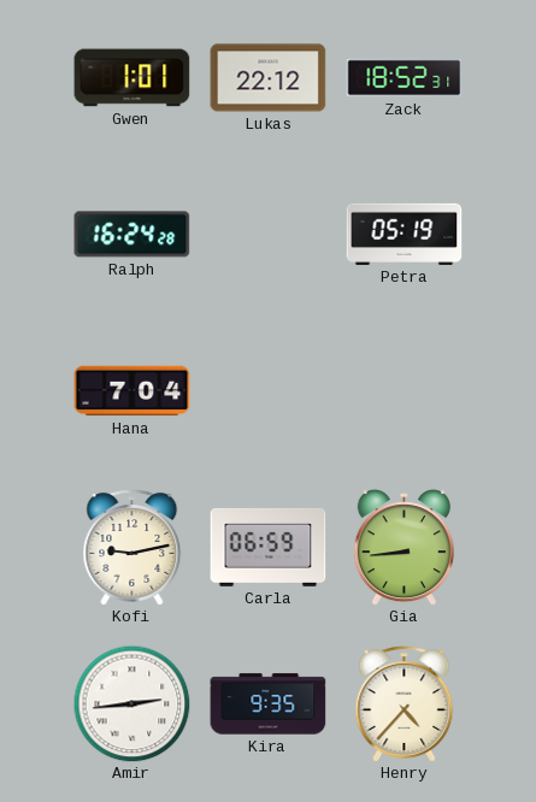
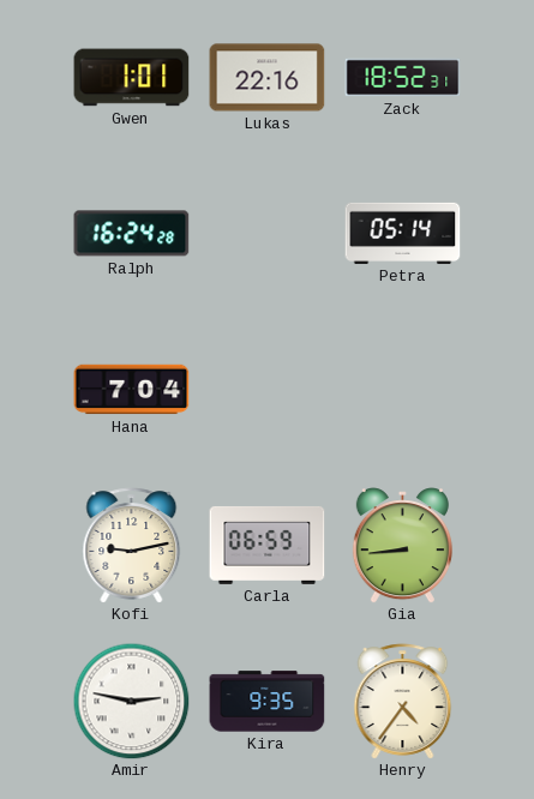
Lukas: 22:12 -> 22:16 (268, 78)
Petra: 05:19 -> 05:14 (403, 233)
Amir: 2:44 -> 2:47 (131, 701)
Henry: 4:37 -> 4:36 (403, 702)
